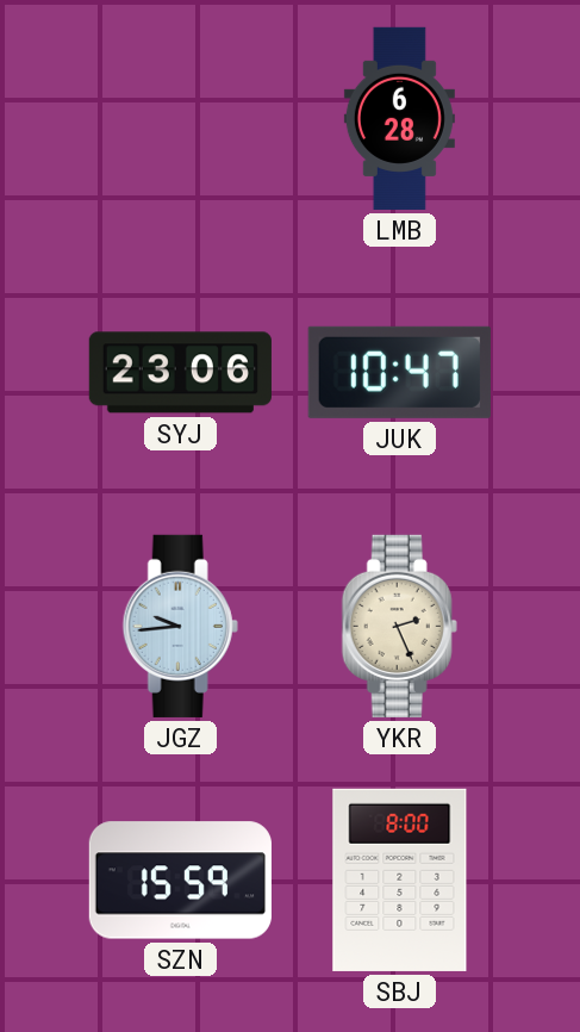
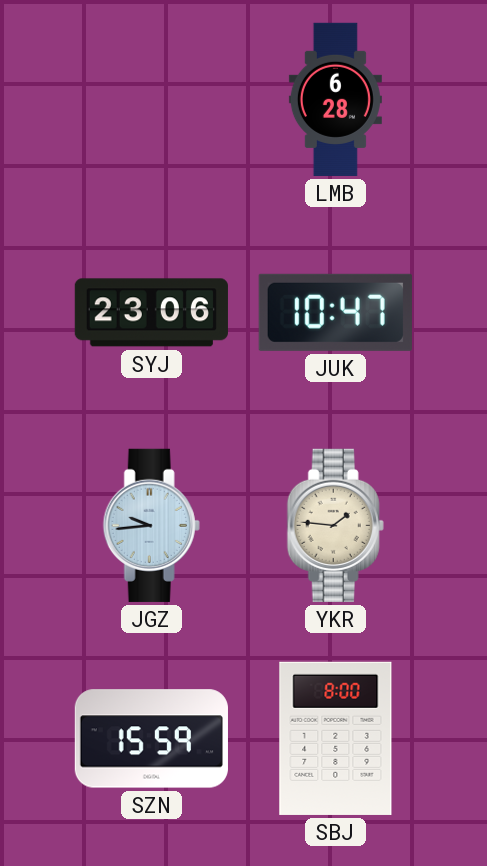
YKR: 2:26 -> 1:46 (335, 525)
